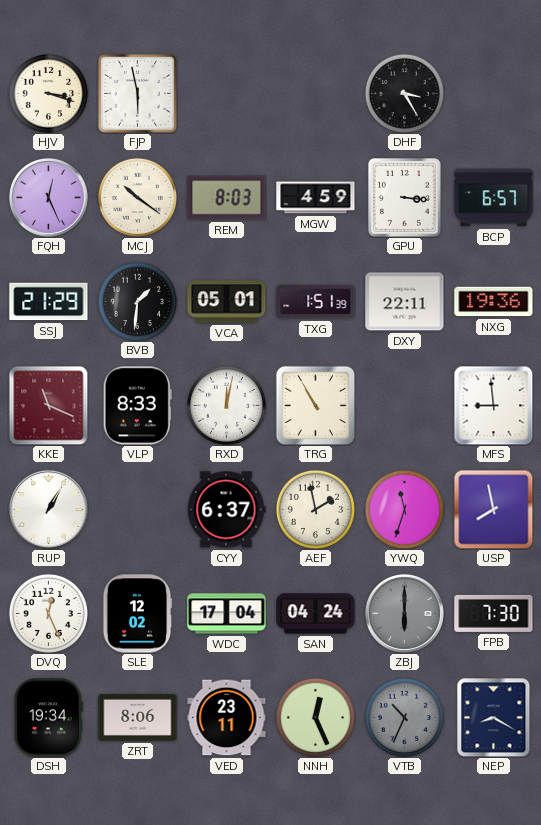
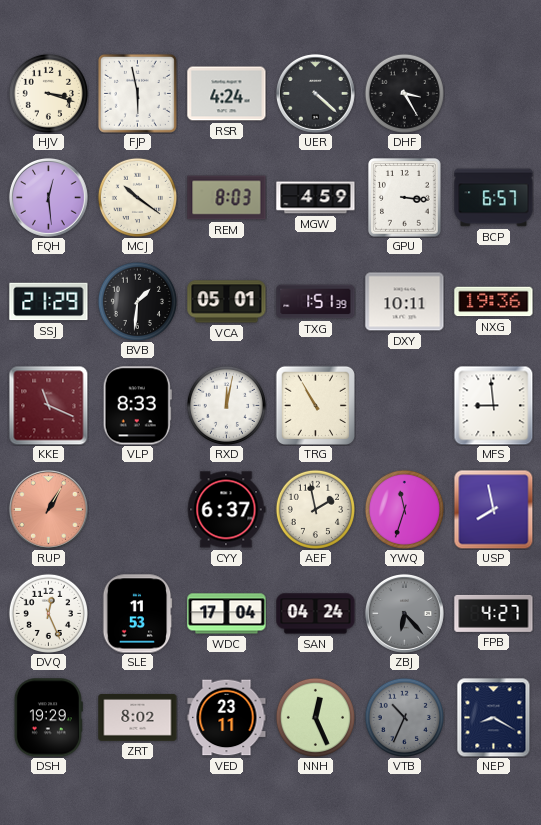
RSR: none -> 4:24 (227, 94)
UER: none -> 4:22 (315, 93)
FQH: 12:26 -> 12:29 (48, 197)
DXY: 22:11 -> 10:11 (405, 302)
RUP dial: white -> salmon (48, 509)
SLE: 12:02 -> 11:53 (137, 614)
ZBJ: 6:00 -> 6:23 (404, 613)
FPB: 7:30 -> 4:27 (494, 613)
DSH: 19:34 -> 19:29 (48, 718)
ZRT: 8:06 -> 8:02 (138, 717)
